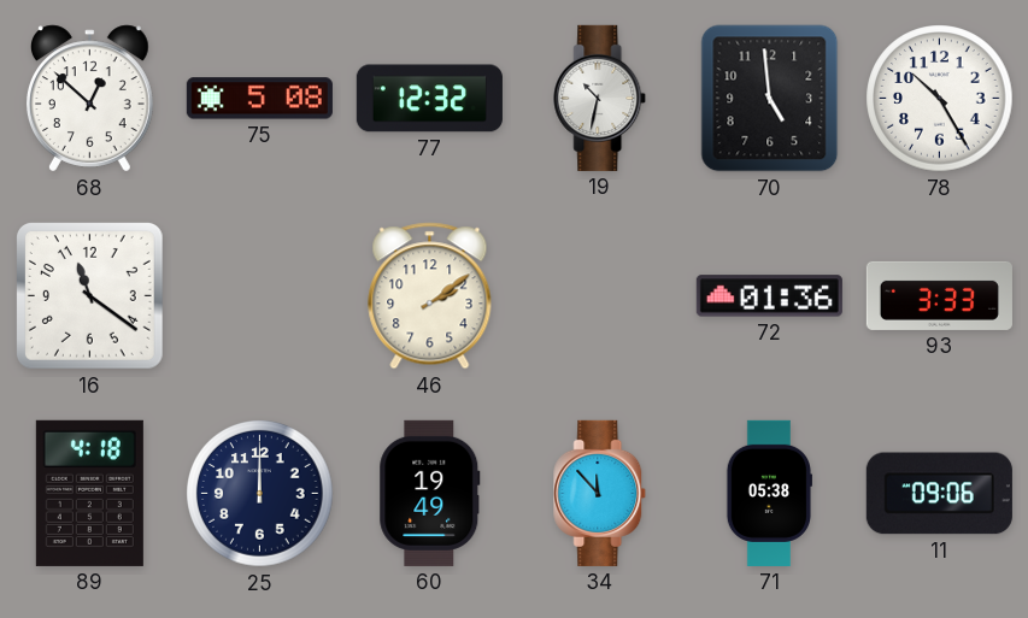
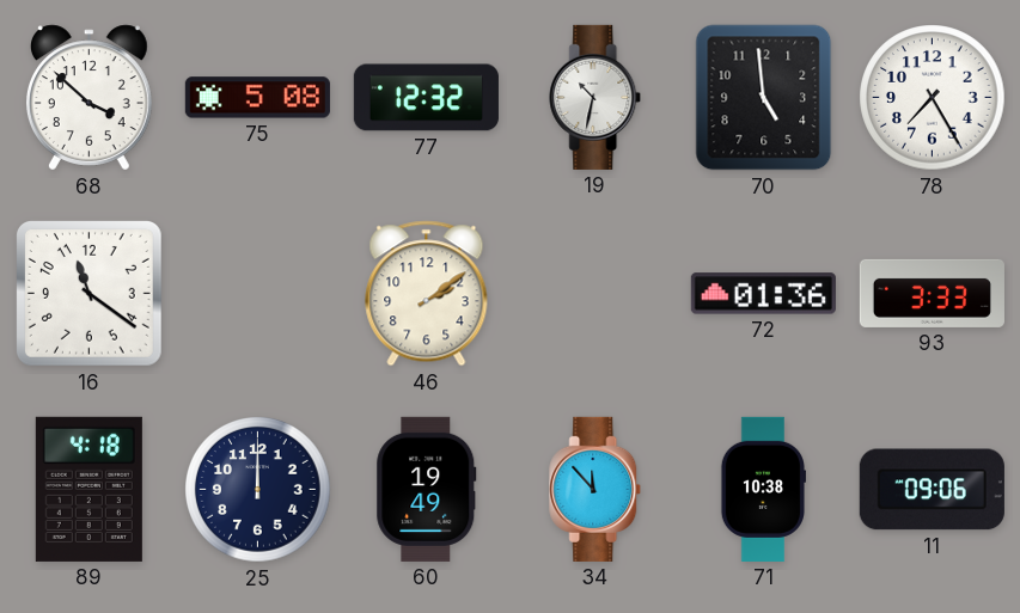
68: 12:52 -> 3:52 (88, 98)
78: 10:25 -> 7:25 (933, 98)
71: 05:38 -> 10:38 (762, 489)
